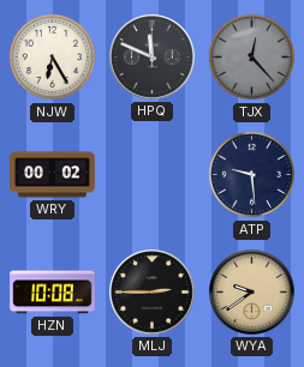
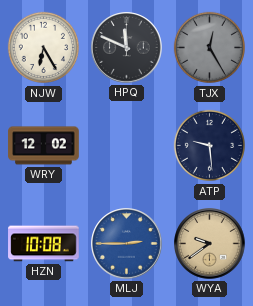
TJX: 12:23 -> 12:25 (210, 48)
WRY: 00:02 -> 12:02 (44, 146)
MLJ dial: black -> blue (127, 244)
